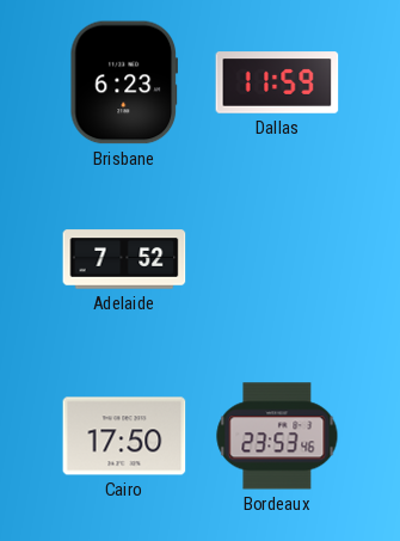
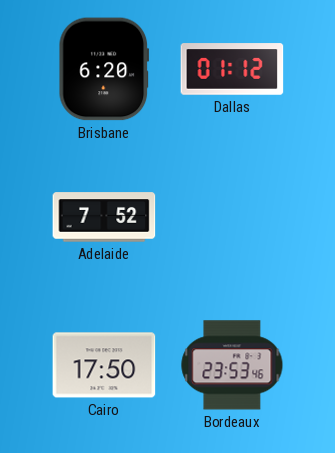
Brisbane: 6:23 -> 6:20 (103, 69)
Dallas: 11:59 -> 01:12 (232, 69)
